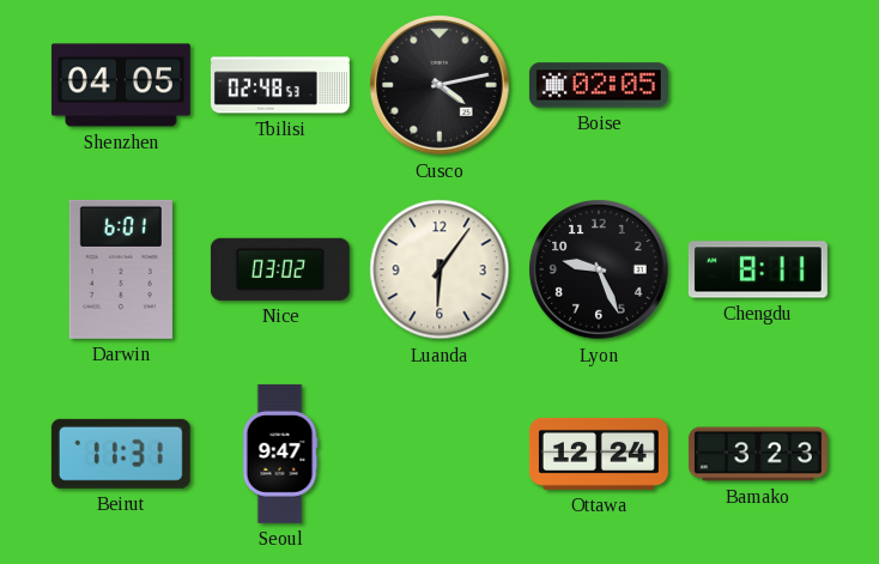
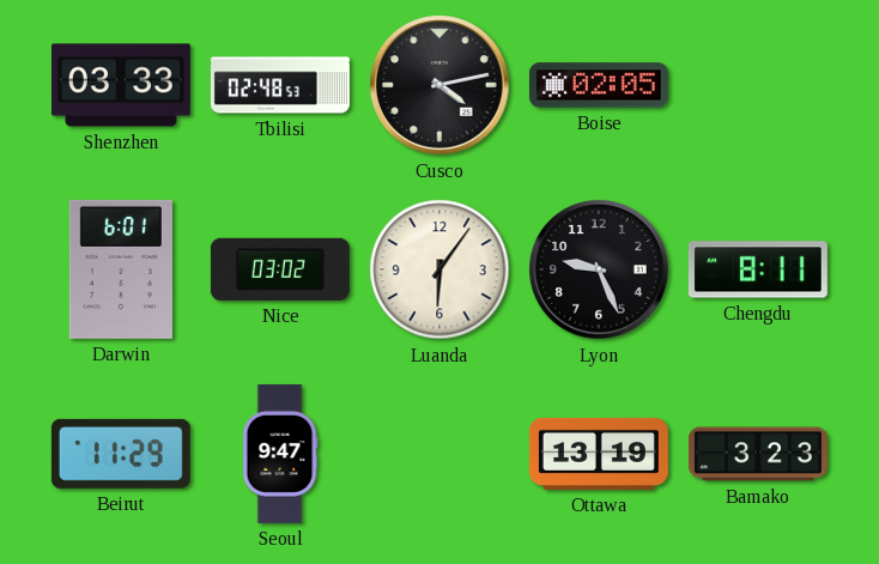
Shenzhen: 04:05 -> 03:33 (121, 85)
Beirut: 11:31 -> 11:29 (121, 454)
Ottawa: 12:24 -> 13:19 (599, 454)
